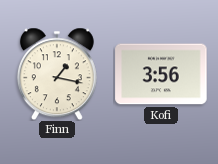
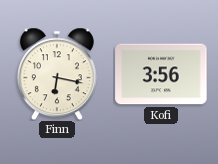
Finn: 1:17 -> 6:17 (57, 74)
